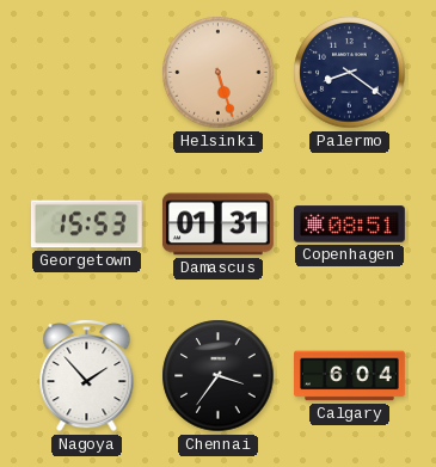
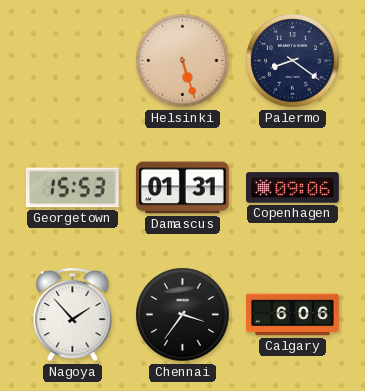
Copenhagen: 08:51 -> 09:06 (293, 188)
Calgary: 6:04 -> 6:06 (293, 315)
